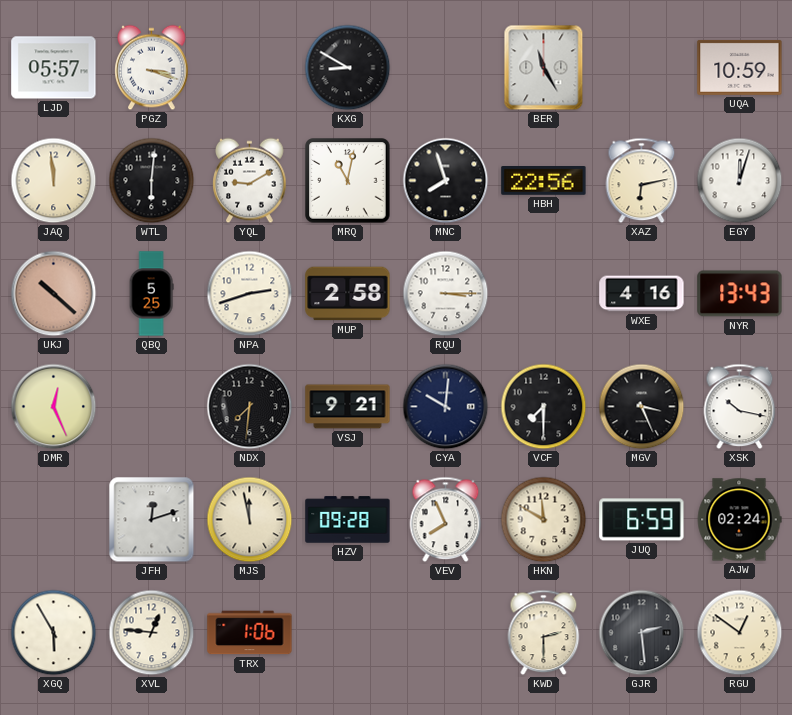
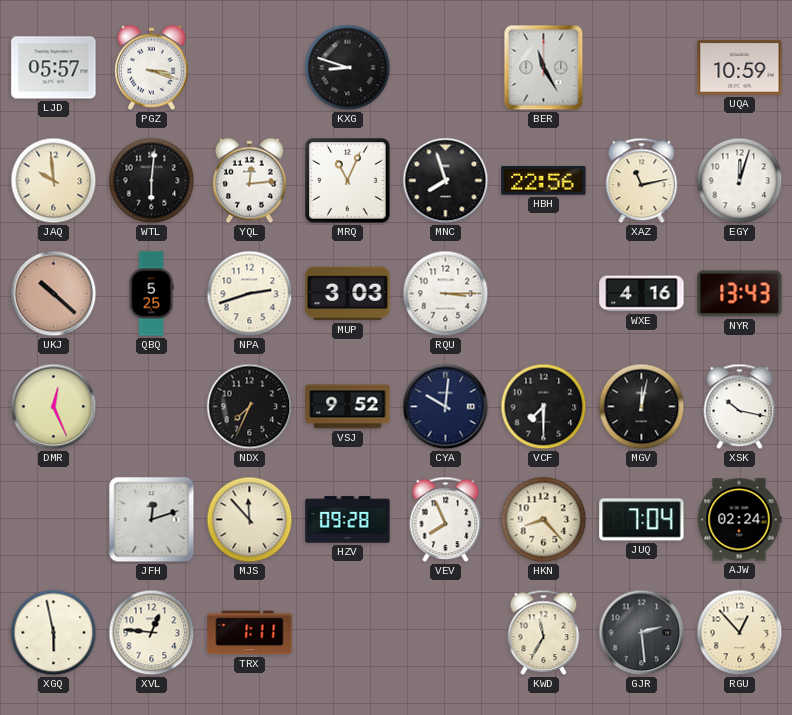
KXG: 8:50 -> 8:48 (348, 68)
JAQ: 11:59 -> 9:59 (54, 181)
YQL: 9:10 -> 12:14 (250, 181)
MRQ: 11:02 -> 11:04 (348, 181)
XAZ: 6:13 -> 11:13 (642, 181)
MUP: 2:58 -> 3:03 (348, 294)
NDX: 7:31 -> 7:34 (250, 407)
VSJ: 9:21 -> 9:52 (348, 407)
MGV: 3:26 -> 12:02 (642, 407)
MJS: 11:58 -> 11:53 (250, 520)
HKN: 11:50 -> 8:23 (544, 520)
JUQ: 6:59 -> 7:04 (642, 520)
XGQ: 5:55 -> 5:58 (54, 633)
TRX: 1:06 -> 1:11 (250, 633)
KWD: 2:30 -> 11:35 (544, 633)
RGU: 12:51 -> 12:53 (740, 633)
